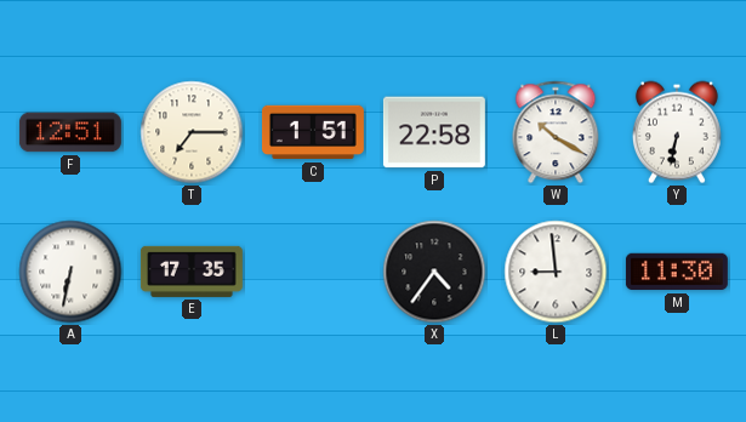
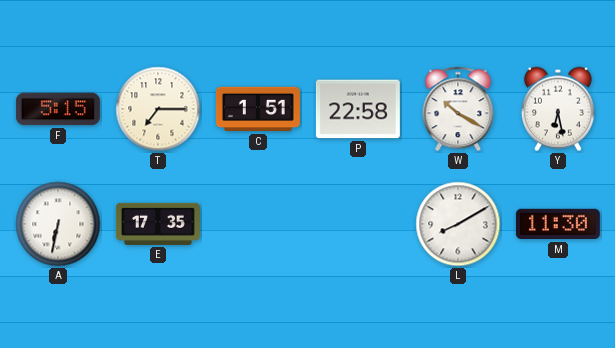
F: 12:51 -> 5:15 (58, 109)
Y: 6:32 -> 6:28 (558, 109)
X: 4:36 -> none (434, 272)
L: 8:59 -> 8:10 (458, 224)
